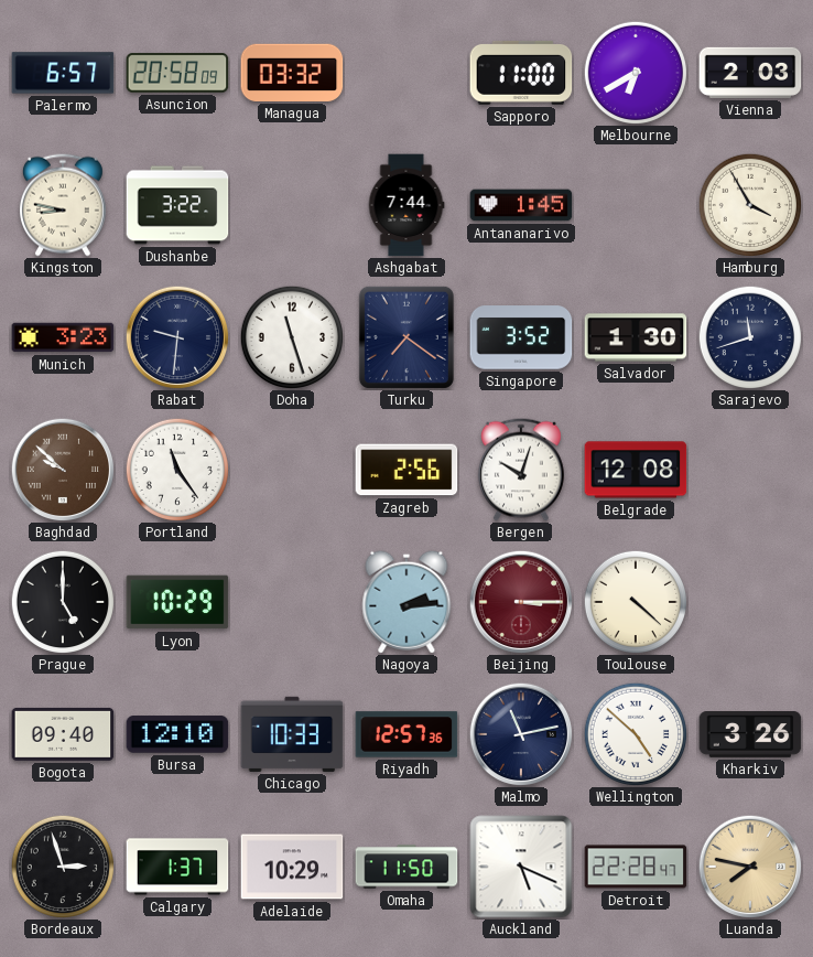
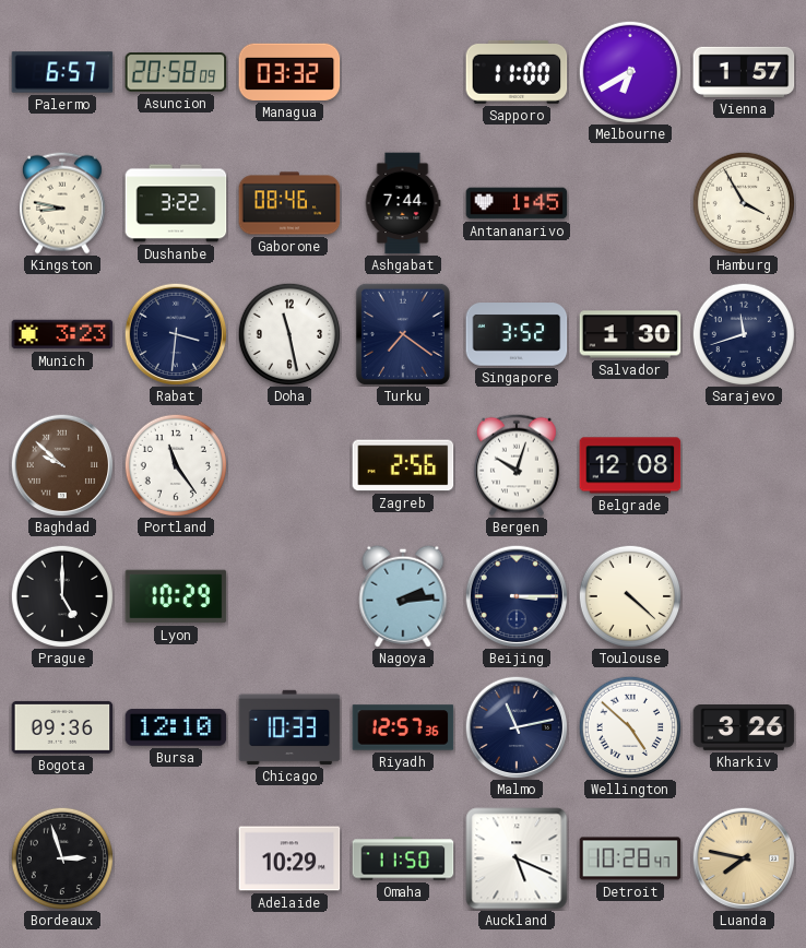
Vienna: 2:03 -> 1:57 (744, 72)
Gaborone: none -> 08:46 (289, 203)
Rabat: 9:31 -> 3:31 (176, 334)
Doha: 11:27 -> 11:28 (288, 333)
Beijing dial: burgundy -> navy (517, 596)
Bogota: 09:40 -> 09:36 (62, 727)
Calgary: 1:37 -> none (177, 867)
Detroit: 22:28 -> 10:28 (630, 858)
